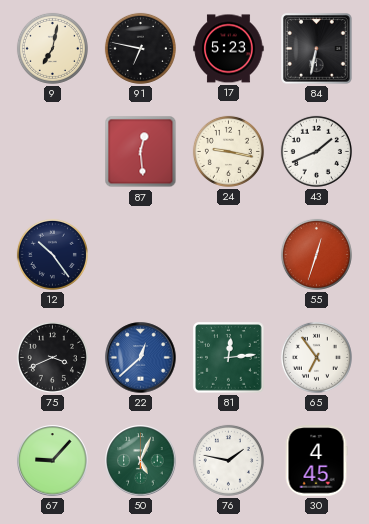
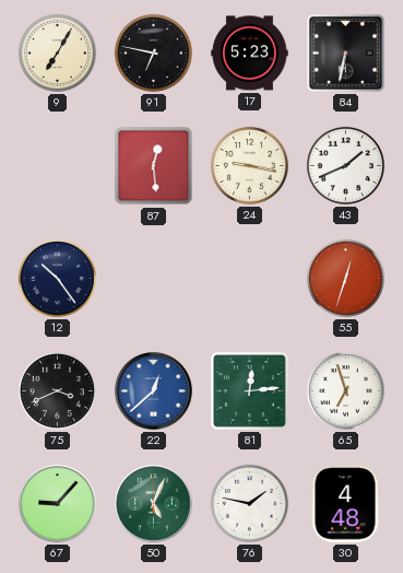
9: 7:02 -> 7:05 (57, 52)
65: 6:54 -> 6:57 (345, 390)
30: 4:45 -> 4:48 (345, 504)
